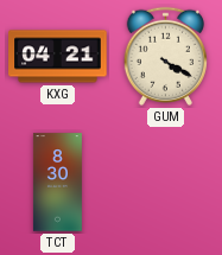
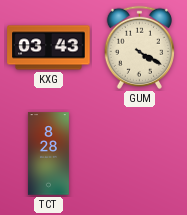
KXG: 04:21 -> 03:43 (49, 48)
TCT: 8:30 -> 8:28 (48, 154)
